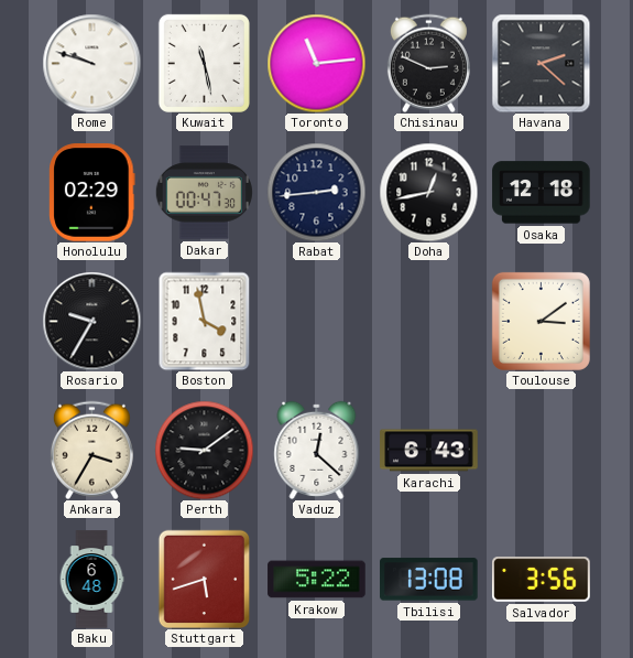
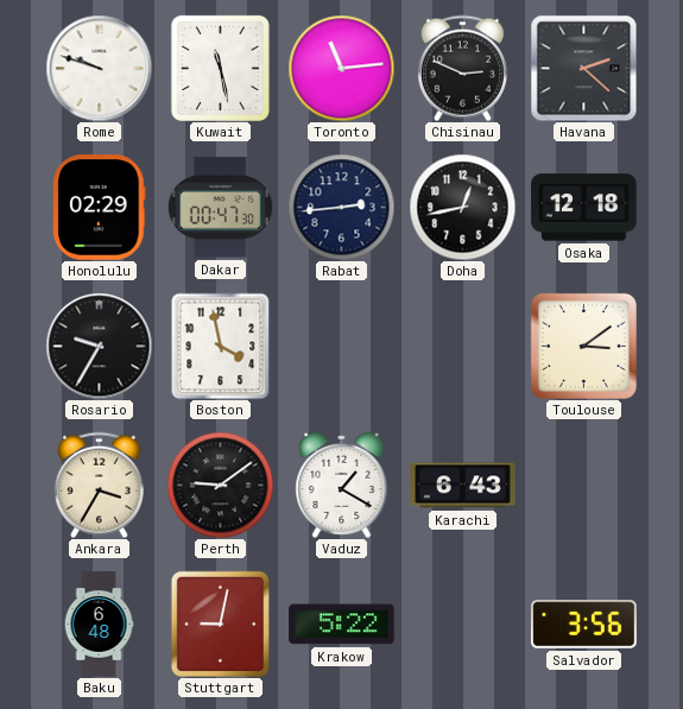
Vaduz: 12:22 -> 1:20 (342, 485)
Stuttgart: 5:42 -> 9:02 (220, 623)
Tbilisi: 13:08 -> none (429, 580)
